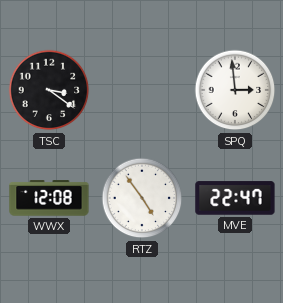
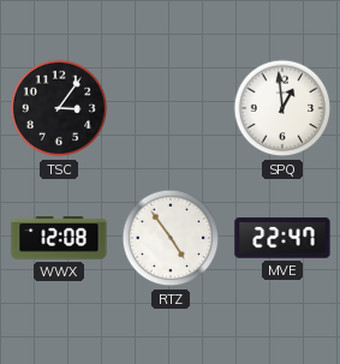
TSC: 3:21 -> 3:06 (59, 108)
SPQ: 2:59 -> 12:59 (282, 108)
